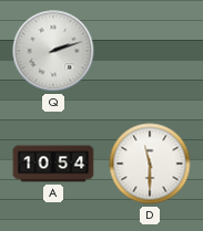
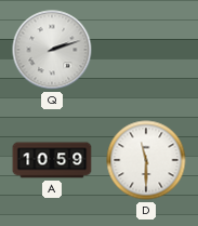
A: 10:54 -> 10:59 (52, 160)
